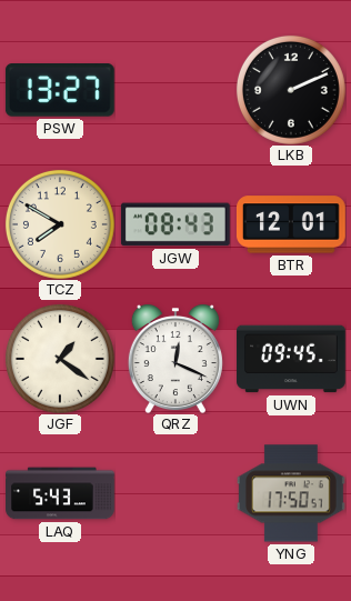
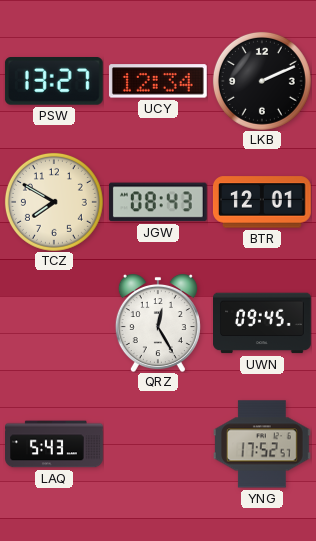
UCY: none -> 12:34 (158, 81)
JGF: 1:21 -> none (60, 359)
QRZ: 12:19 -> 12:25 (158, 323)
YNG: 17:50 -> 17:52 (262, 444)
